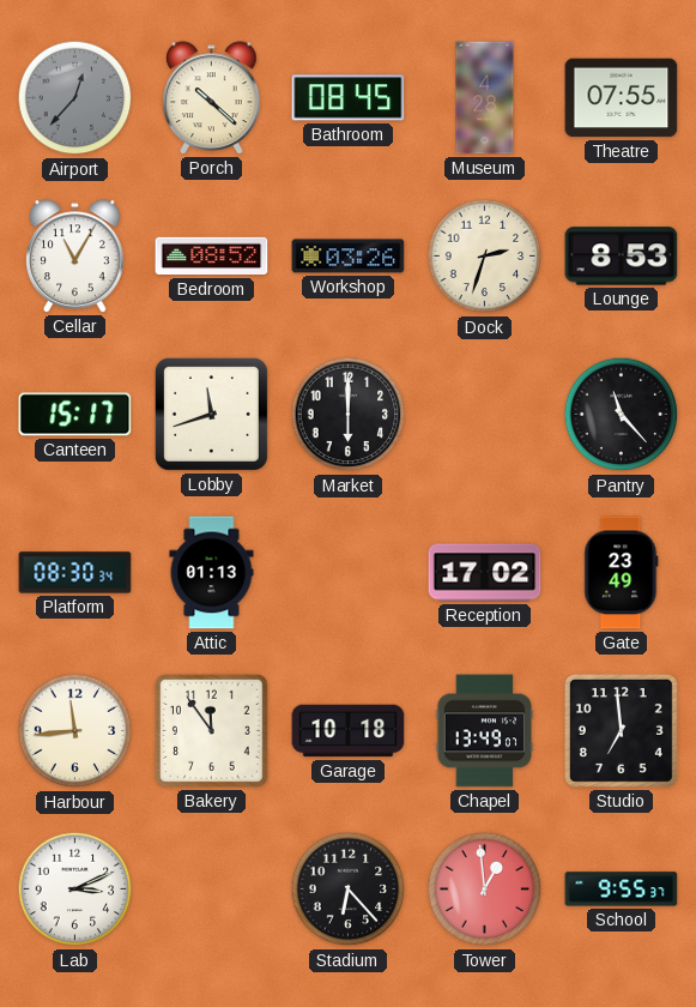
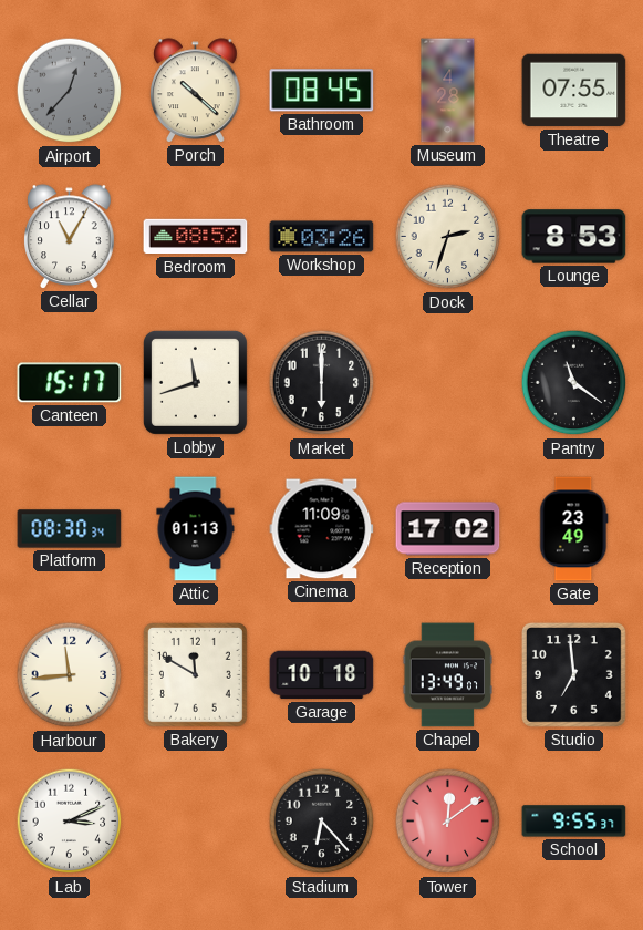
Pantry: 11:23 -> 11:21 (574, 383)
Cinema: none -> 11:09 (322, 529)
Bakery: 11:54 -> 11:50 (195, 674)
Tower: 12:59 -> 12:09 (448, 821)
